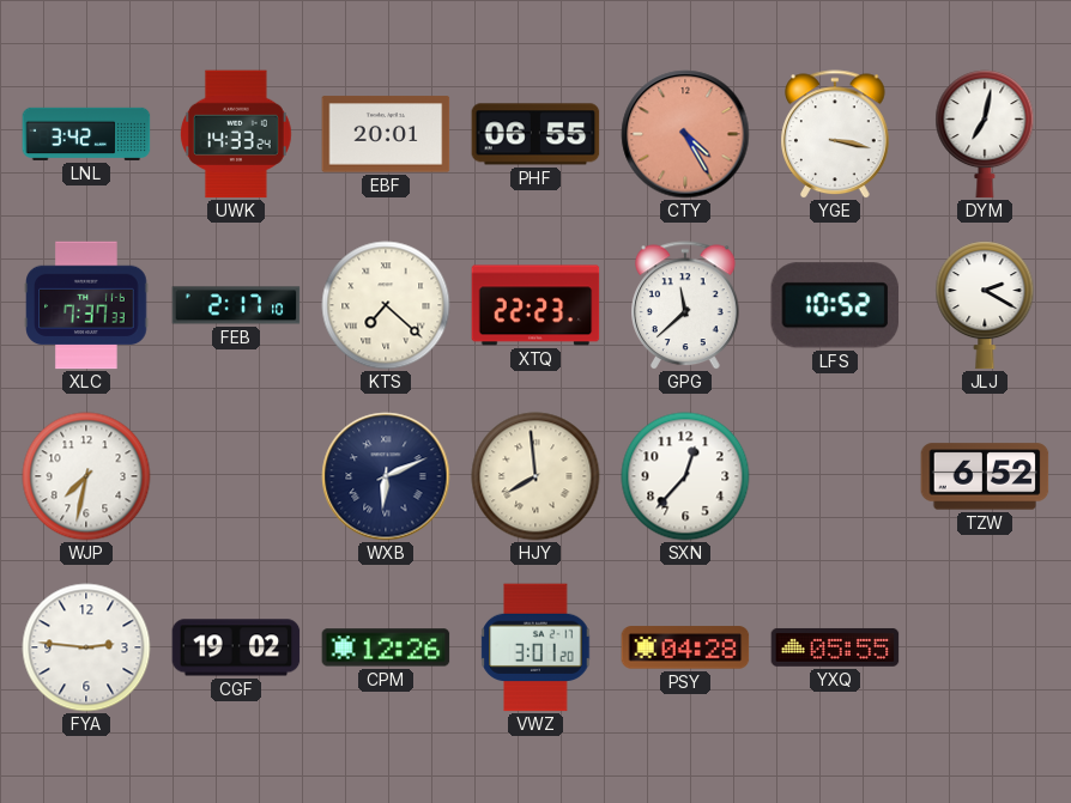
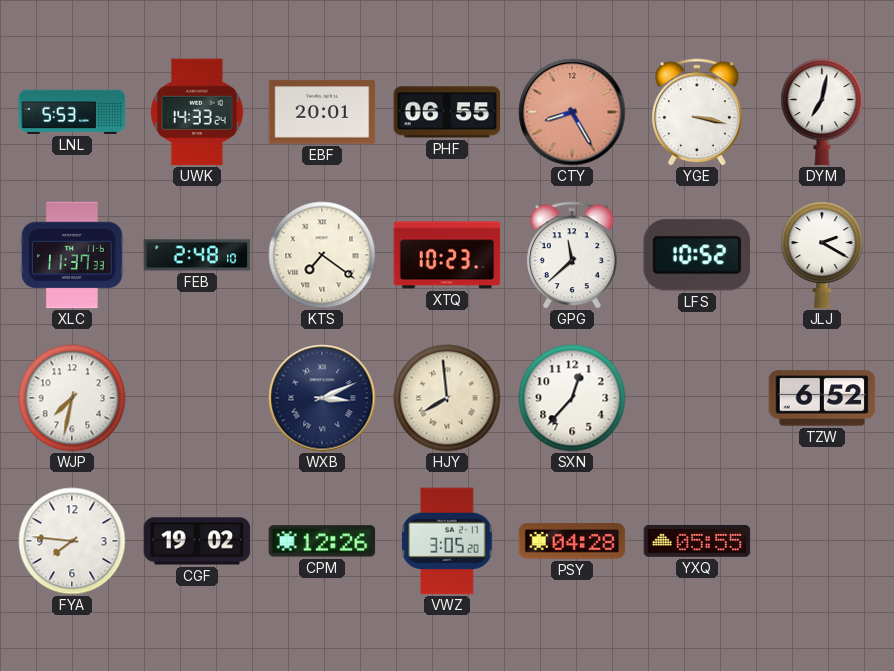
LNL: 3:42 -> 5:53 (72, 112)
CTY: 4:25 -> 8:25 (572, 112)
XLC: 7:37 -> 11:37 (72, 255)
FEB: 2:17 -> 2:48 (197, 255)
KTS: 7:22 -> 7:21 (322, 255)
XTQ: 22:23 -> 10:23 (447, 255)
WXB: 6:11 -> 3:11 (322, 398)
FYA: 2:46 -> 7:46 (72, 541)
VWZ: 3:01 -> 3:05 (447, 541)
